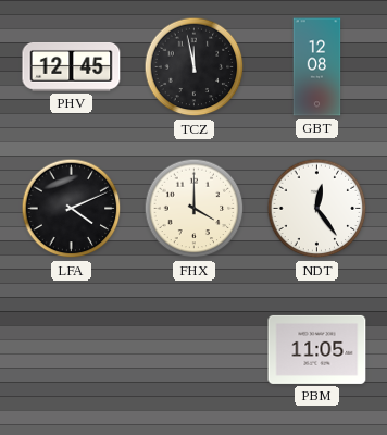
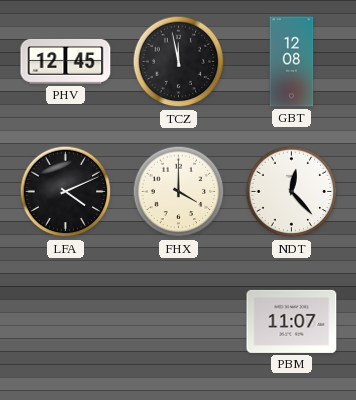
NDT: 12:24 -> 12:23 (292, 192)
PBM: 11:05 -> 11:07 (292, 321)
